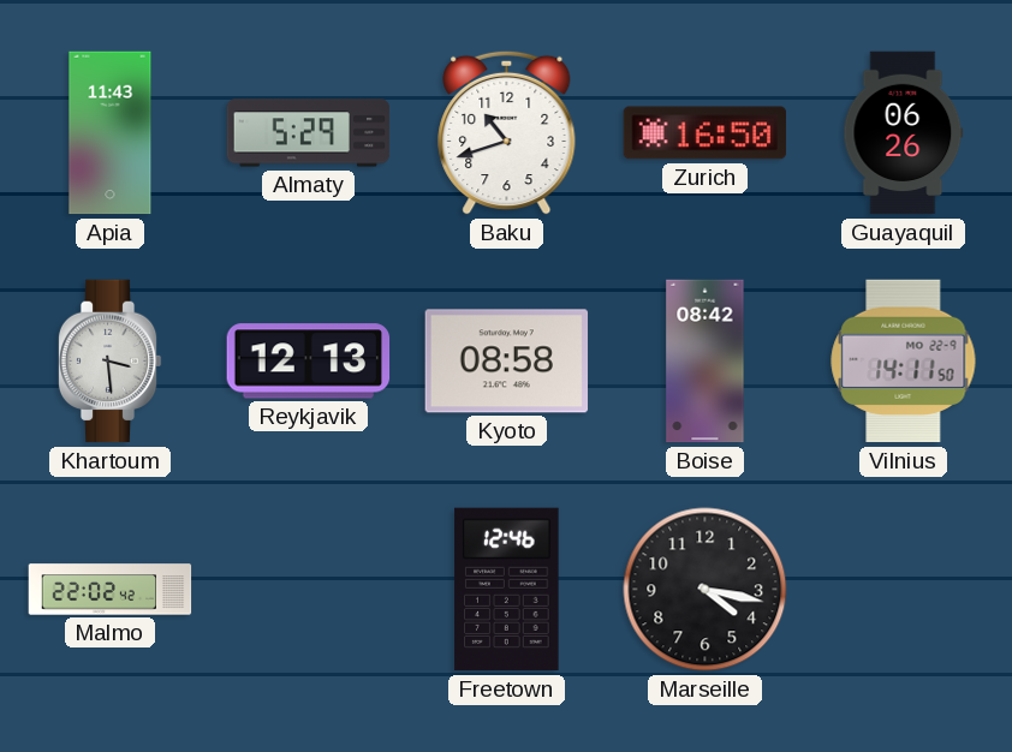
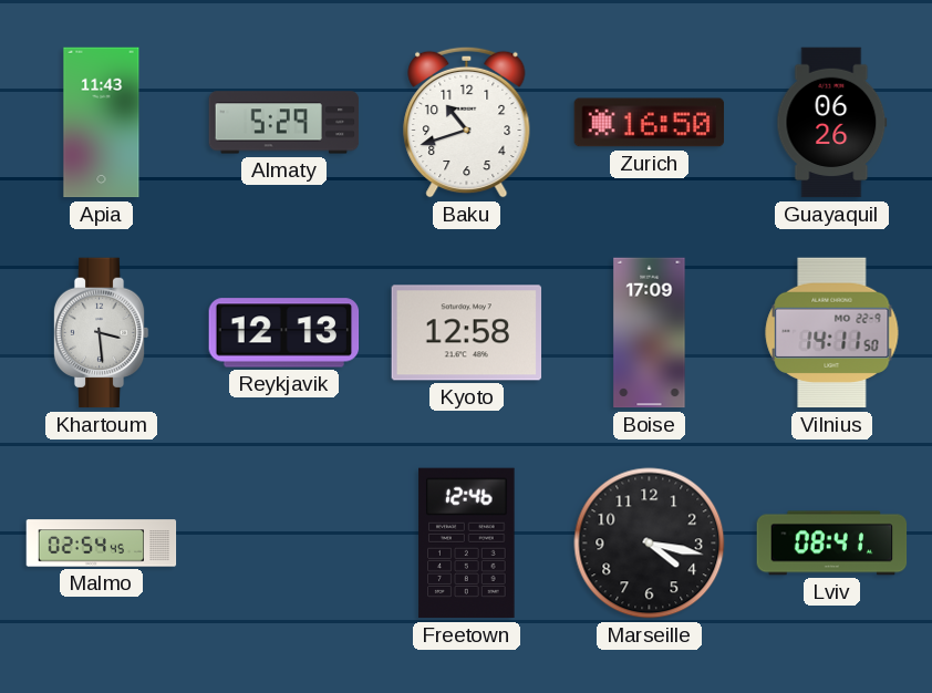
Kyoto: 08:58 -> 12:58 (467, 333)
Boise: 08:42 -> 17:09 (650, 333)
Malmo: 22:02 -> 02:54 (102, 544)
Lviv: none -> 08:41 (832, 544)
